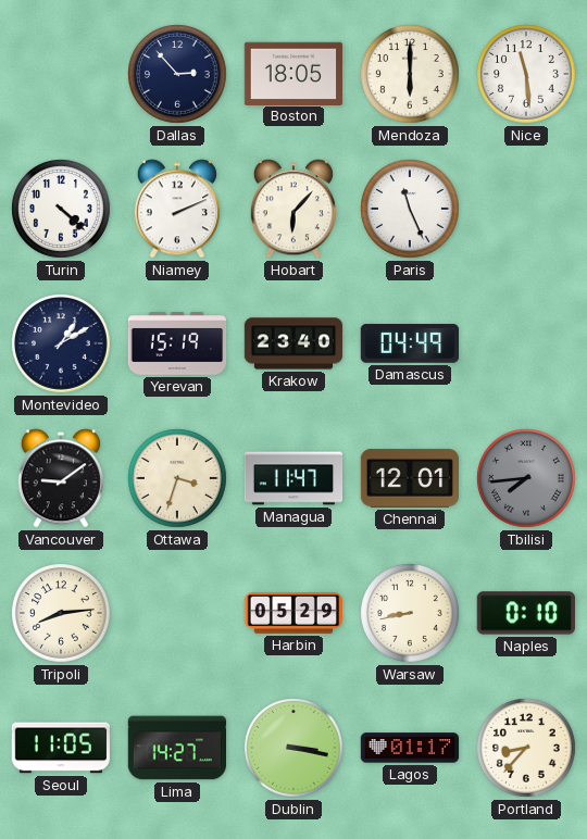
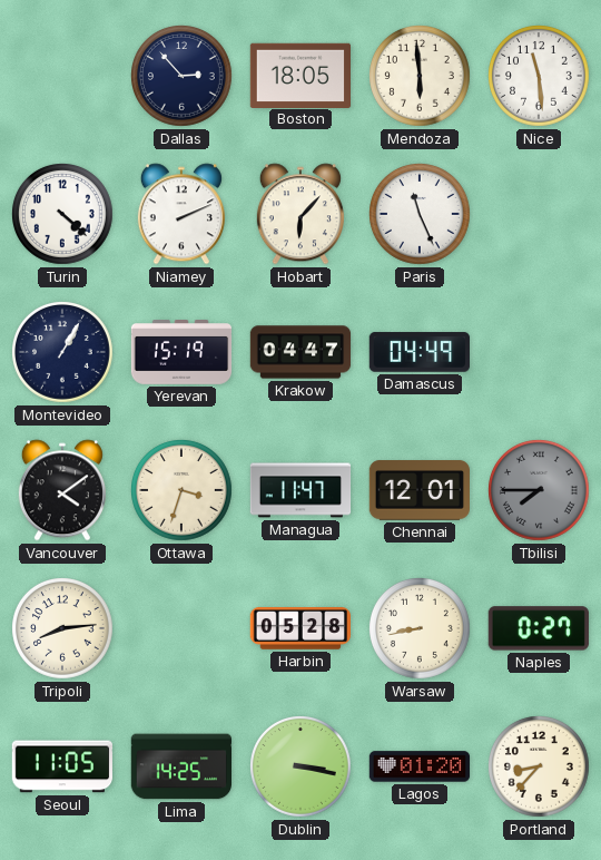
Mendoza: 6:00 -> 5:59 (421, 77)
Montevideo: 1:10 -> 1:05 (63, 353)
Krakow: 23:40 -> 04:47 (300, 352)
Vancouver: 9:09 -> 4:09 (62, 490)
Tbilisi: 7:44 -> 7:45 (540, 491)
Harbin: 05:29 -> 05:28 (299, 629)
Naples: 0:10 -> 0:27 (539, 628)
Lima: 14:27 -> 14:25 (180, 766)
Lagos: 01:17 -> 01:20 (420, 766)
